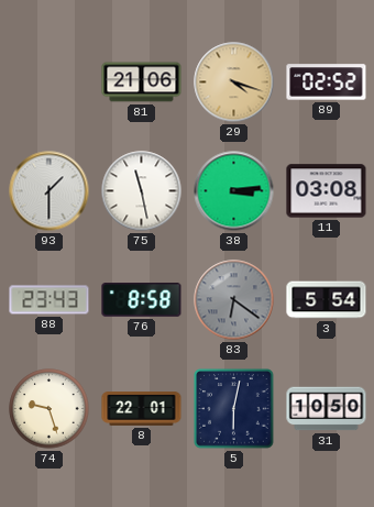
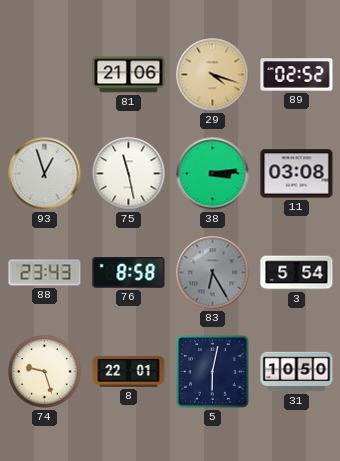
93: 1:30 -> 12:57 (45, 174)
83: 6:21 -> 6:25 (213, 273)
